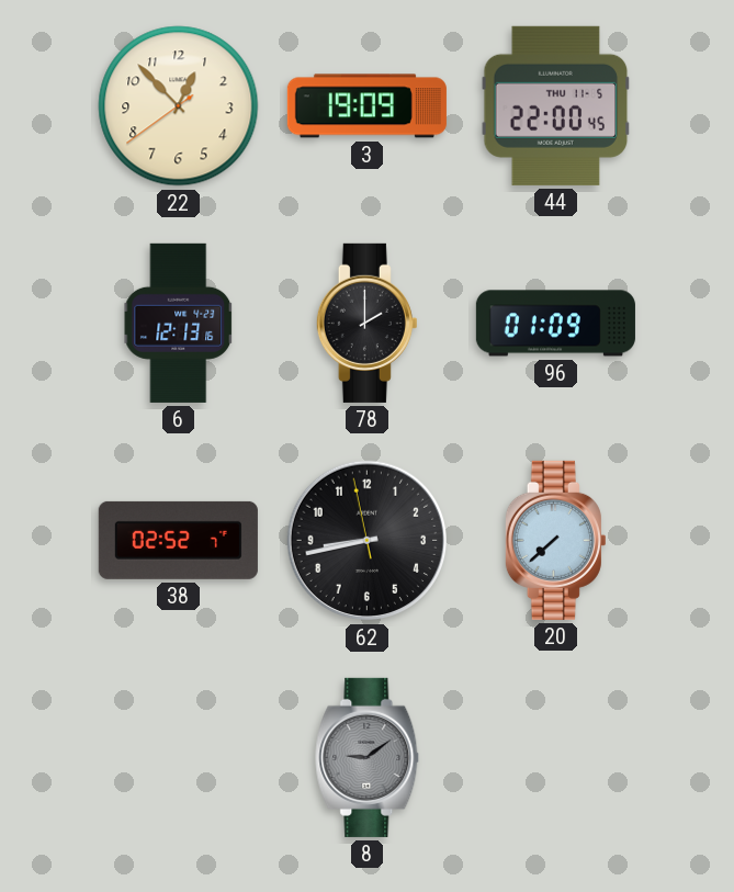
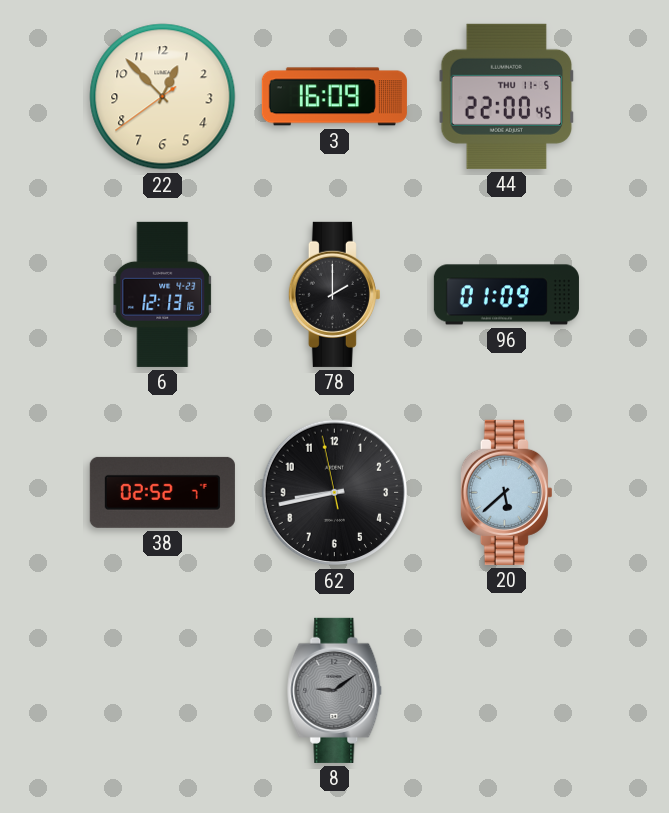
3: 19:09 -> 16:09 (334, 97)
20: 7:38 -> 5:38 (506, 492)
